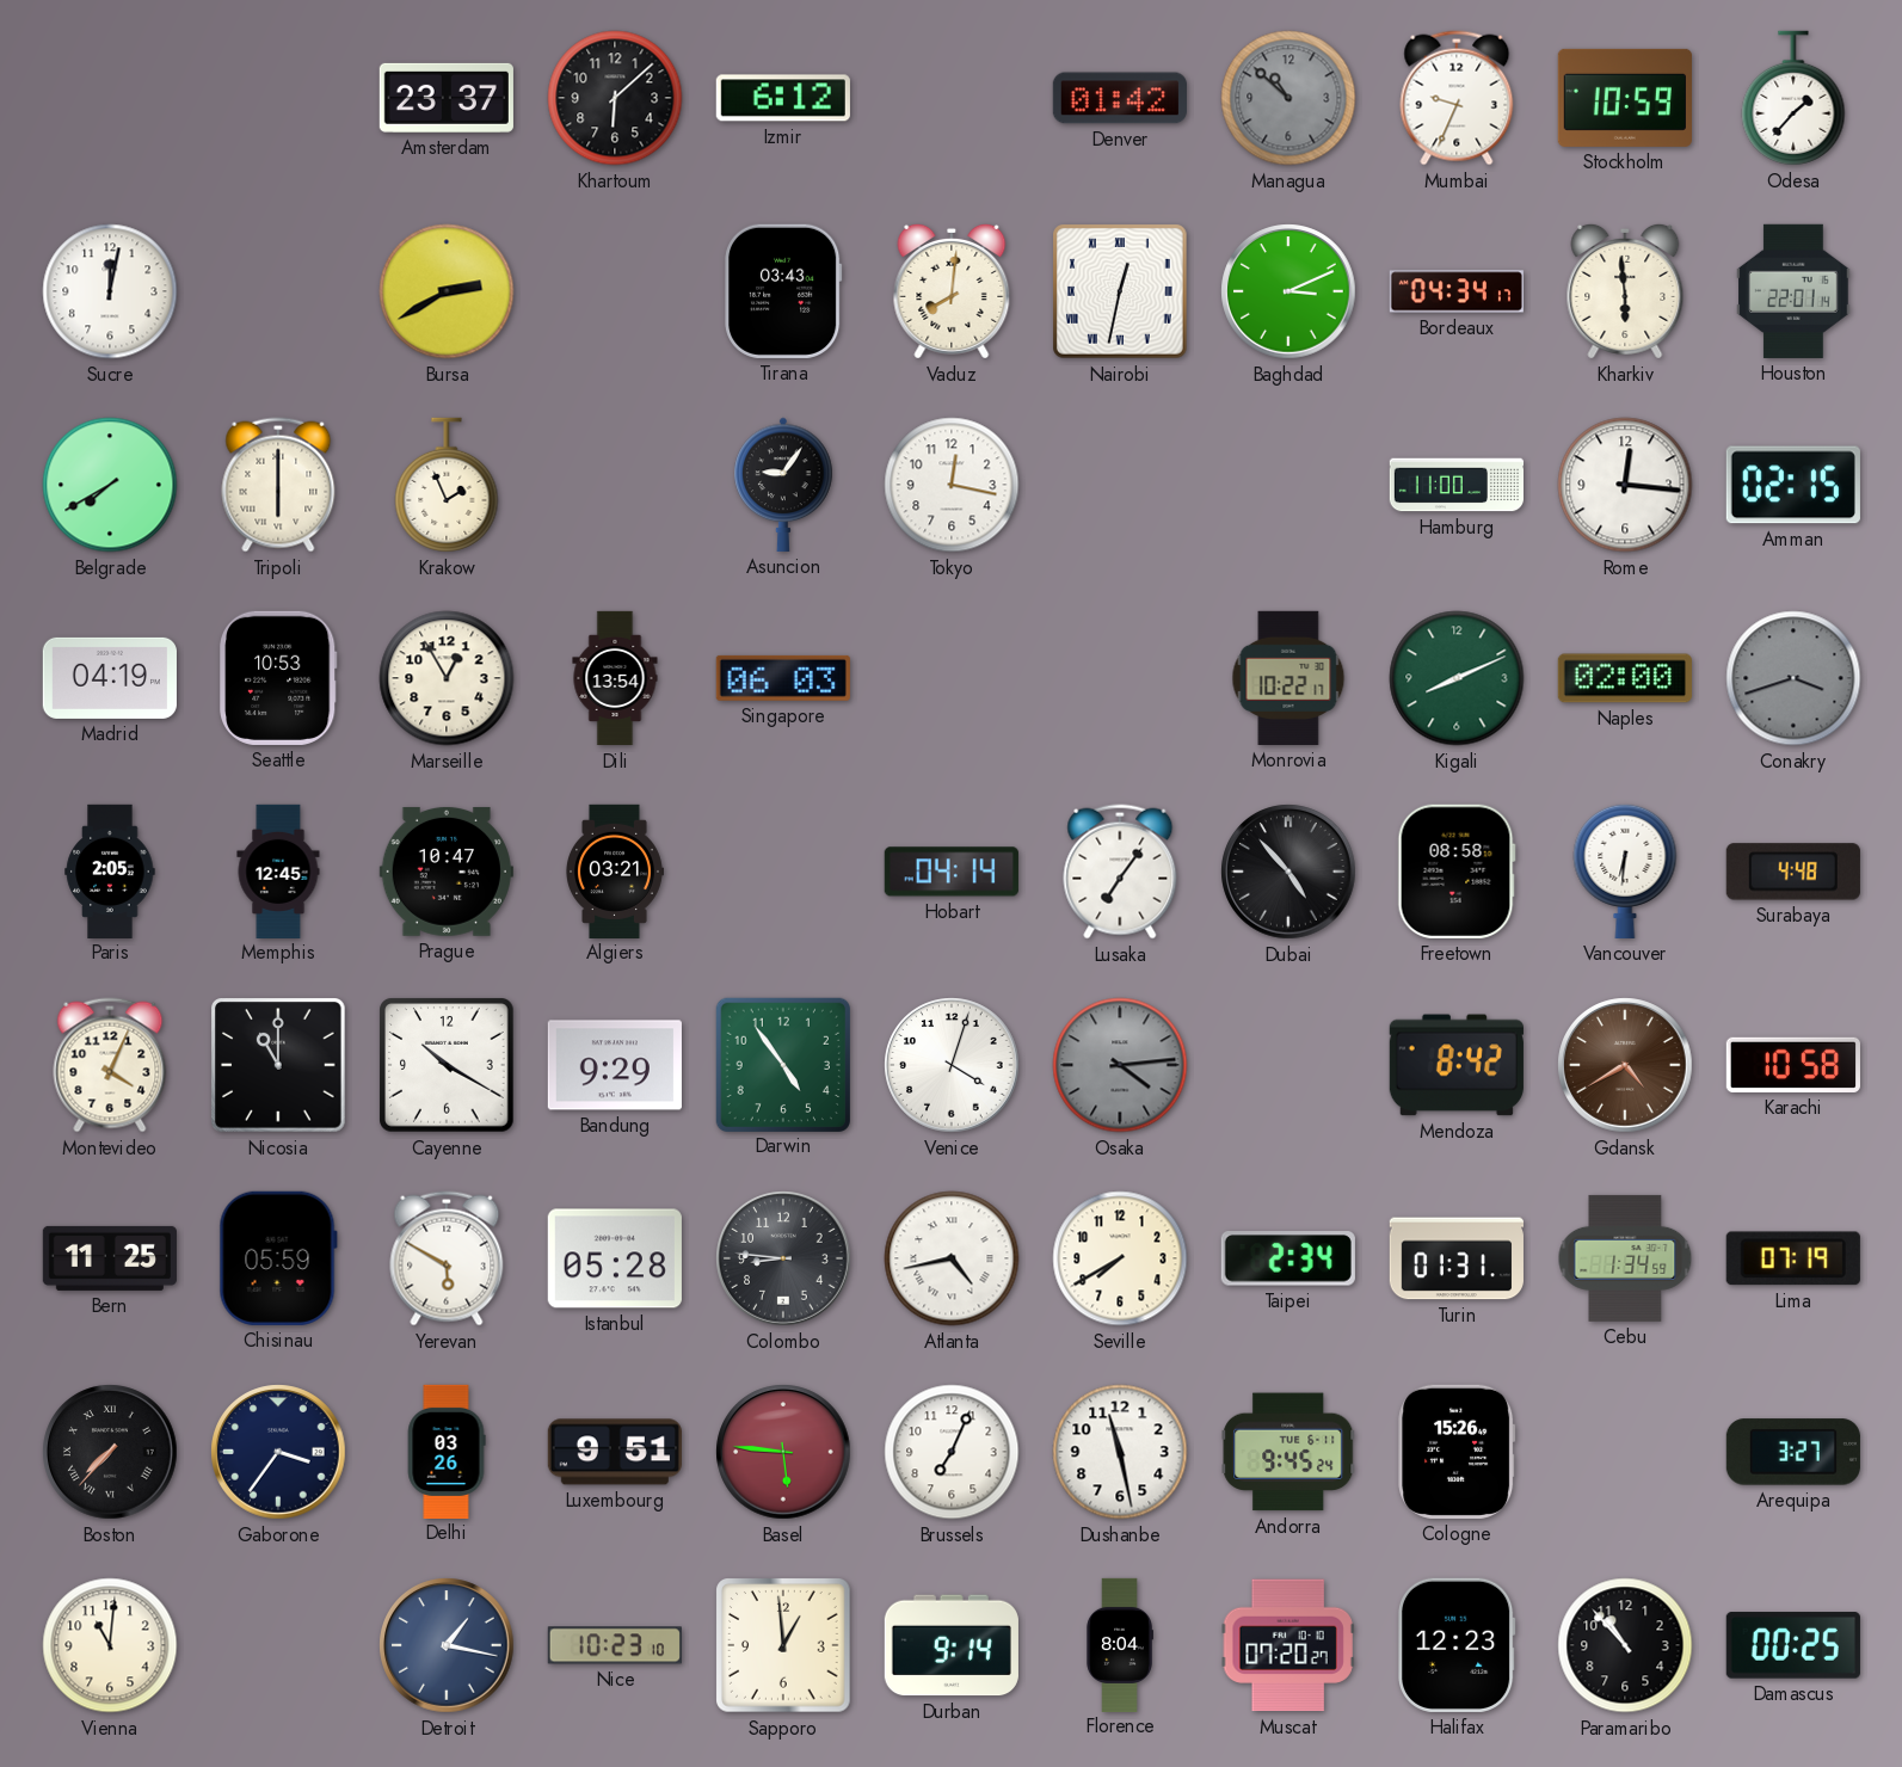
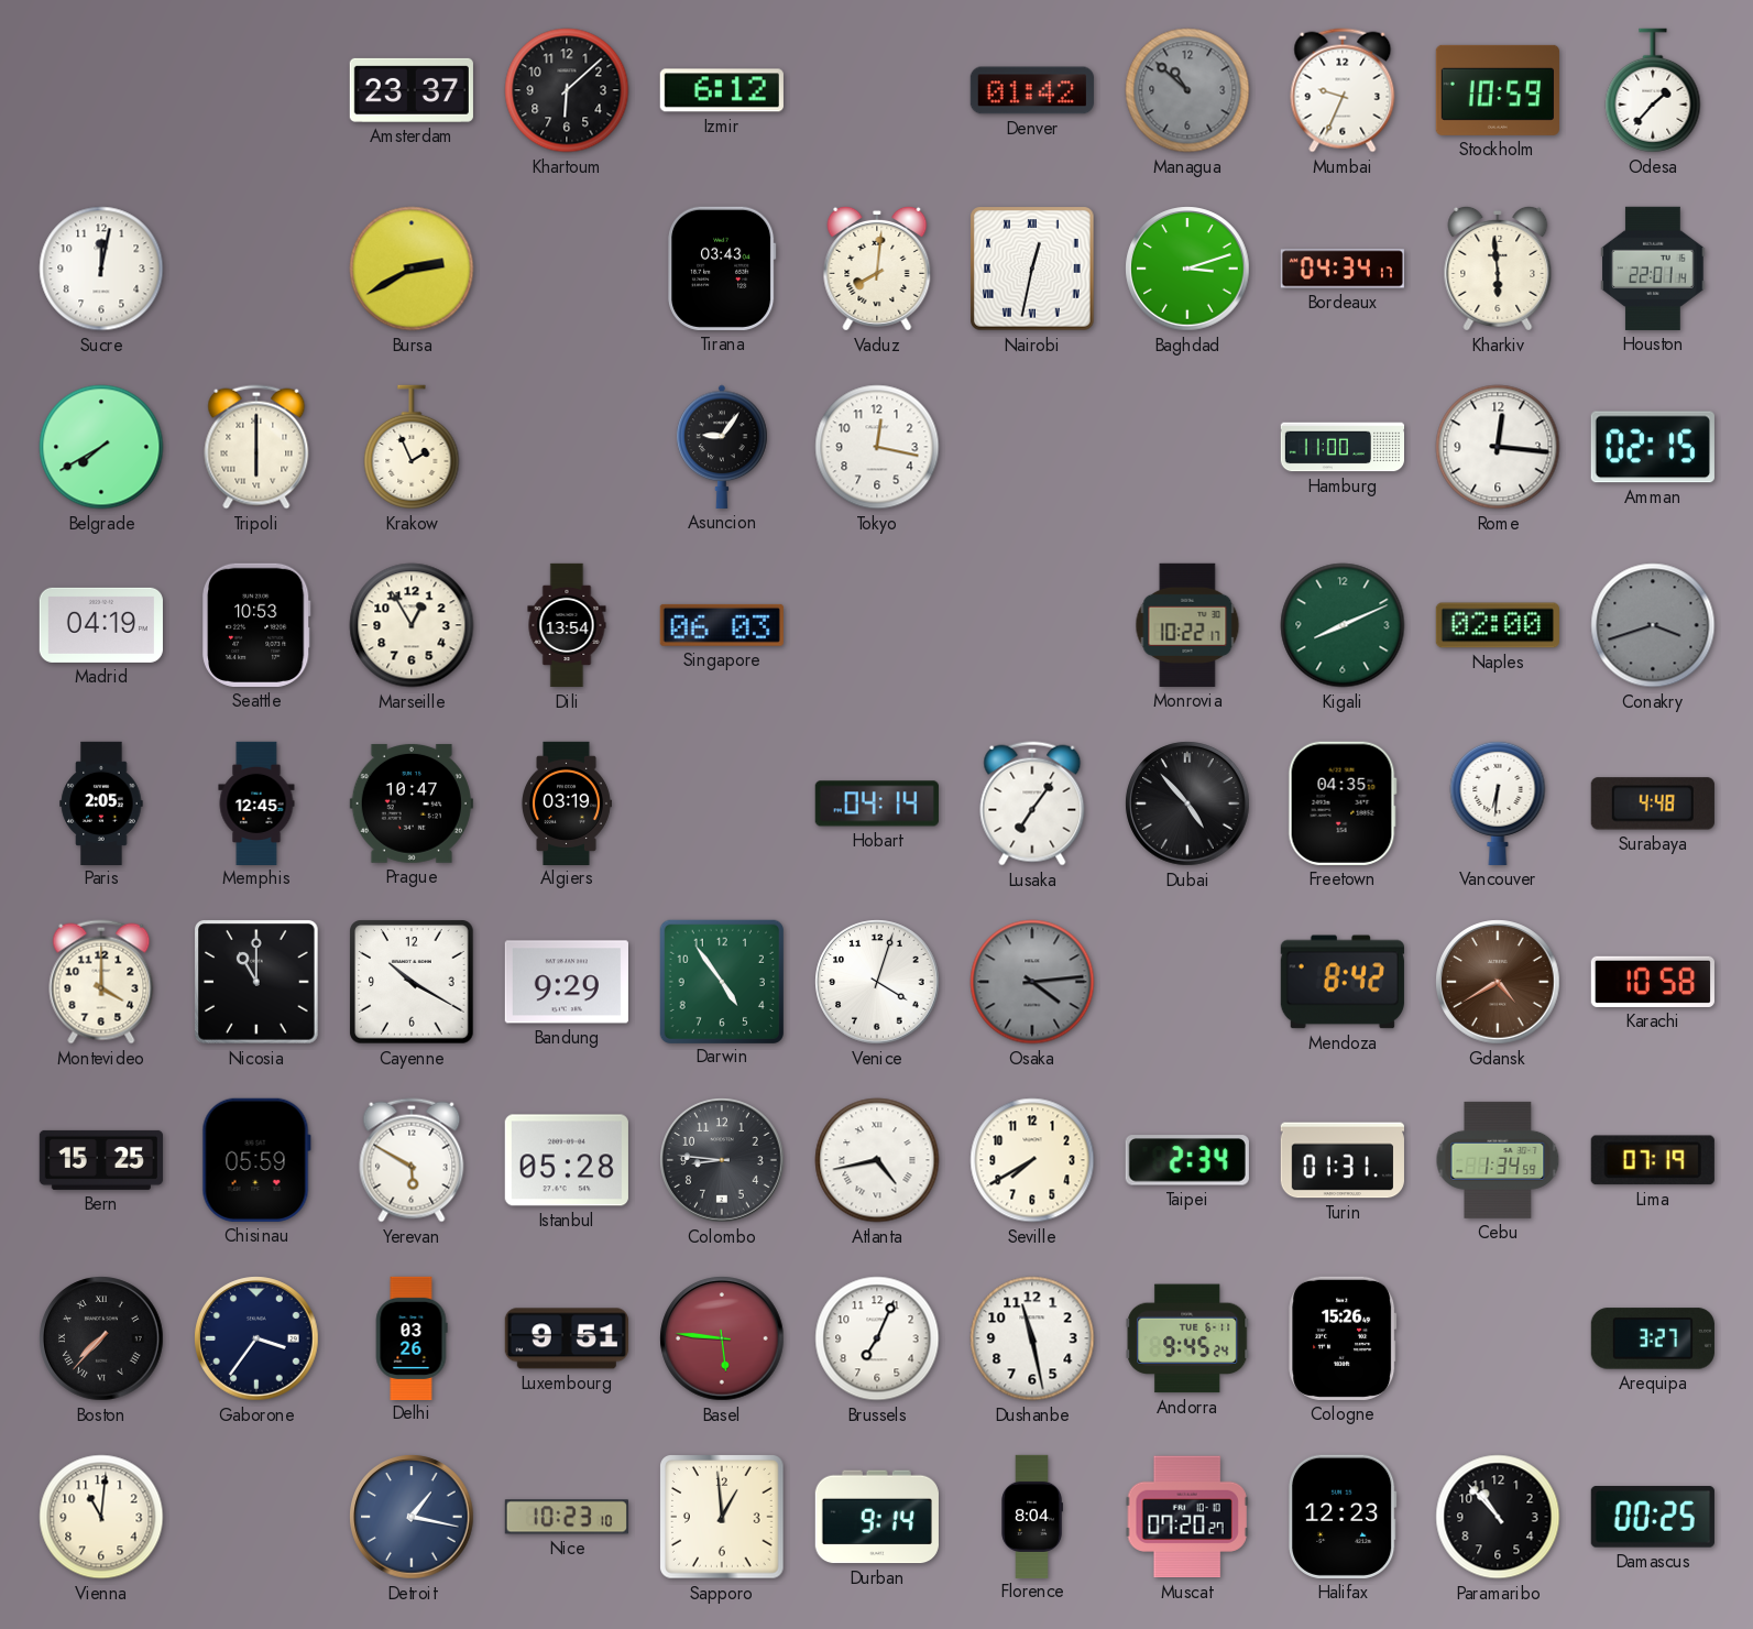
Baghdad: 3:11 -> 3:12 (1187, 269)
Algiers: 03:21 -> 03:19 (567, 802)
Freetown: 08:58 -> 04:35 (1343, 803)
Montevideo: 4:04 -> 4:00 (101, 982)
Bern: 11:25 -> 15:25 (101, 1160)
